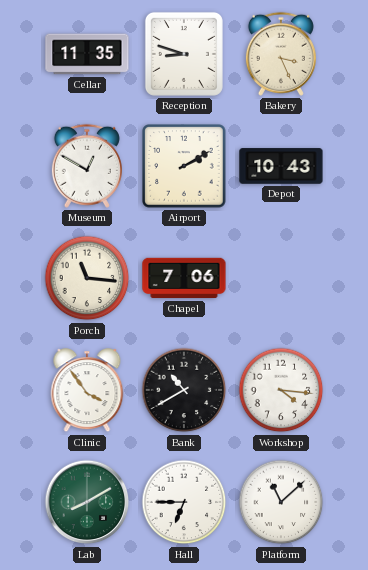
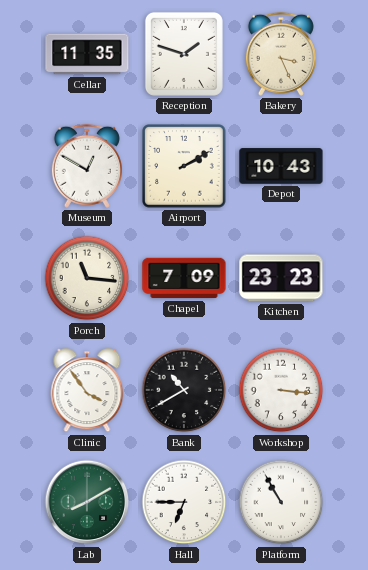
Reception: 8:48 -> 1:48 (184, 54)
Chapel: 7:06 -> 7:09 (184, 278)
Kitchen: none -> 23:23 (281, 278)
Workshop: 4:16 -> 3:16 (281, 390)
Platform: 11:08 -> 10:55 (281, 502)
